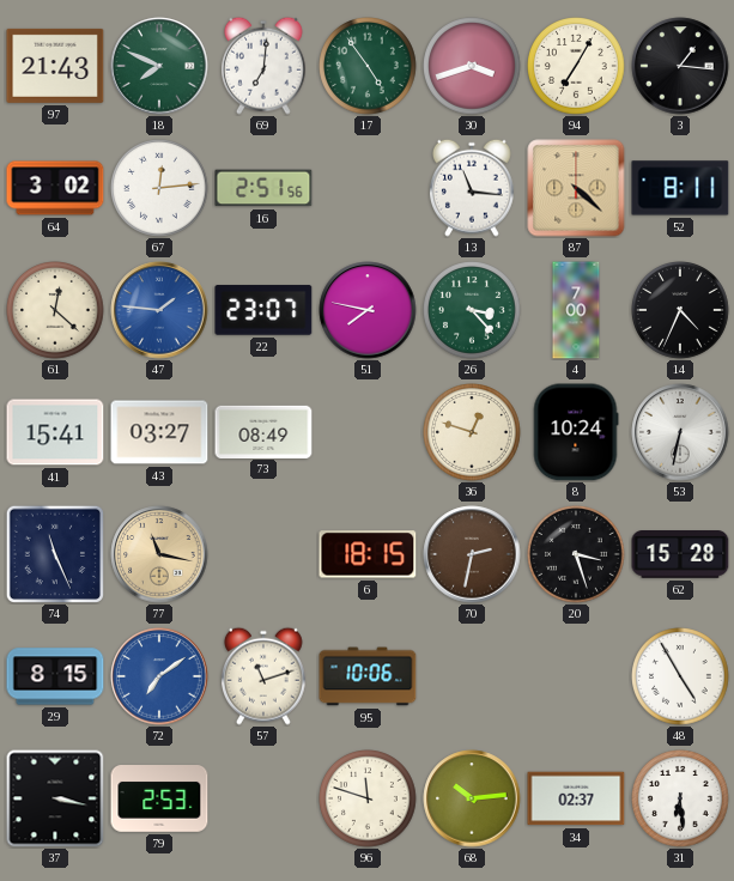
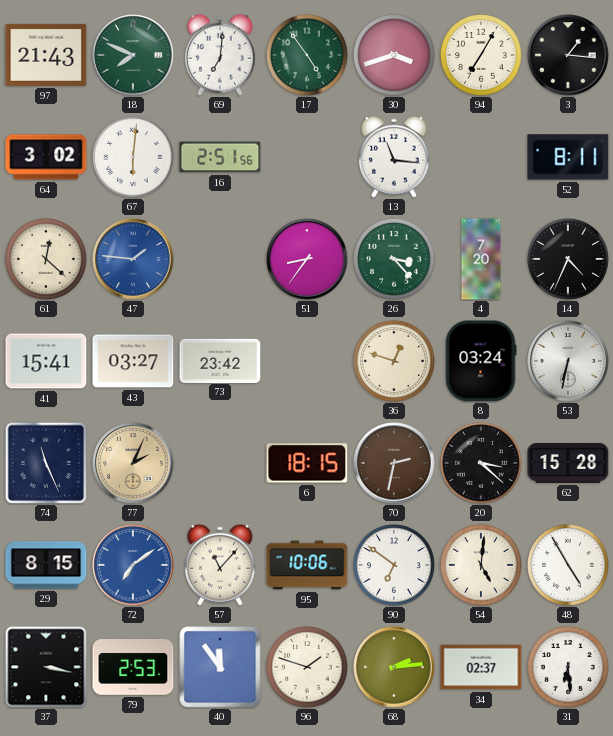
67: 12:14 -> 6:01 (134, 158)
87: 4:22 -> none (576, 188)
22: 23:07 -> none (263, 310)
51: 7:47 -> 8:36 (307, 259)
4: 7:00 -> 7:20 (481, 259)
73: 08:49 -> 23:42 (220, 360)
8: 10:24 -> 03:24 (481, 361)
77: 11:17 -> 2:04 (133, 463)
20: 3:27 -> 3:22 (482, 464)
57: 11:12 -> 11:07 (220, 565)
90: none -> 6:51 (395, 566)
54: none -> 5:01 (482, 566)
40: none -> 11:54 (220, 667)
96: 11:48 -> 1:48 (308, 668)
68: 10:14 -> 2:14 (394, 667)
